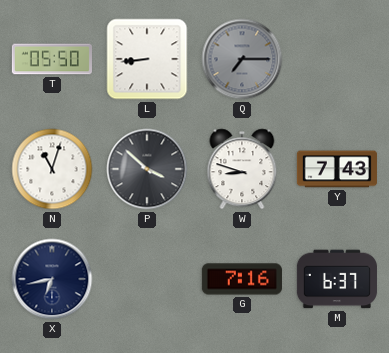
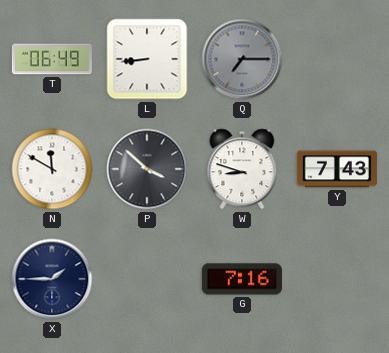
T: 05:50 -> 06:49 (52, 59)
N: 11:03 -> 11:50 (52, 169)
X: 6:43 -> 1:45 (52, 279)
M: 6:37 -> none (337, 279)
